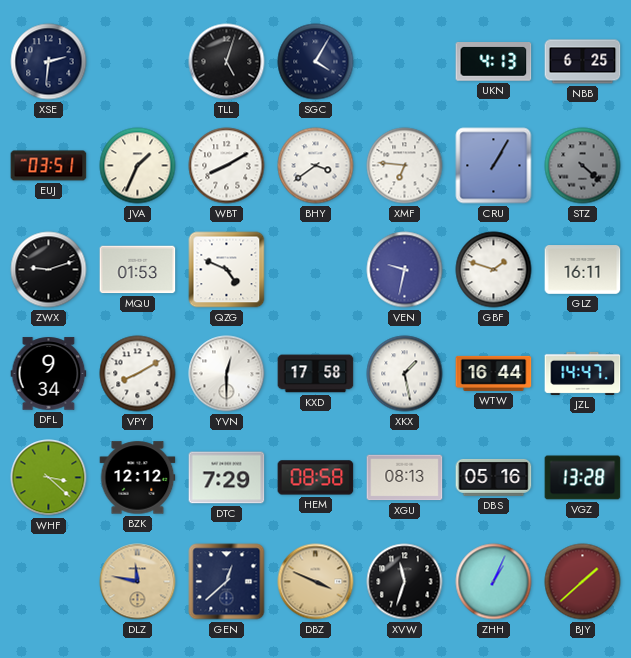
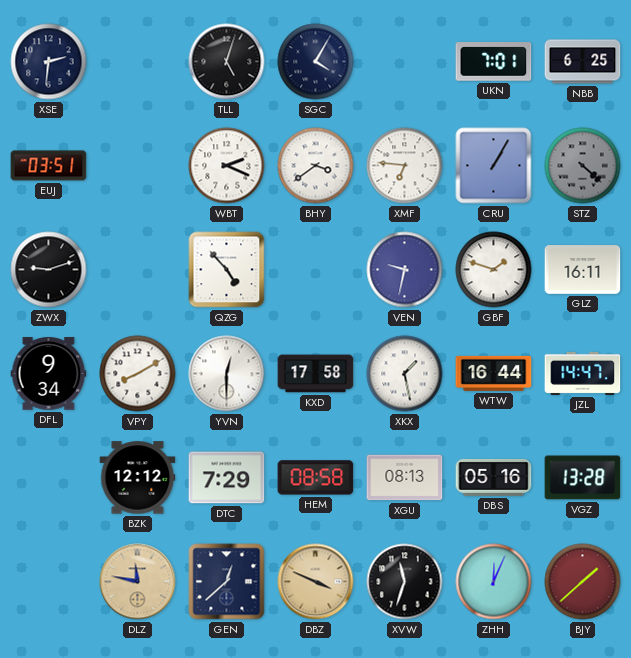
UKN: 4:13 -> 7:01 (494, 62)
JVA: 1:34 -> none (138, 166)
WBT: 8:10 -> 2:19 (227, 166)
MQU: 01:53 -> none (138, 270)
QZG: 4:49 -> 4:53 (227, 270)
WHF: 3:22 -> none (49, 478)
ZHH: 1:04 -> 12:04 (494, 582)
